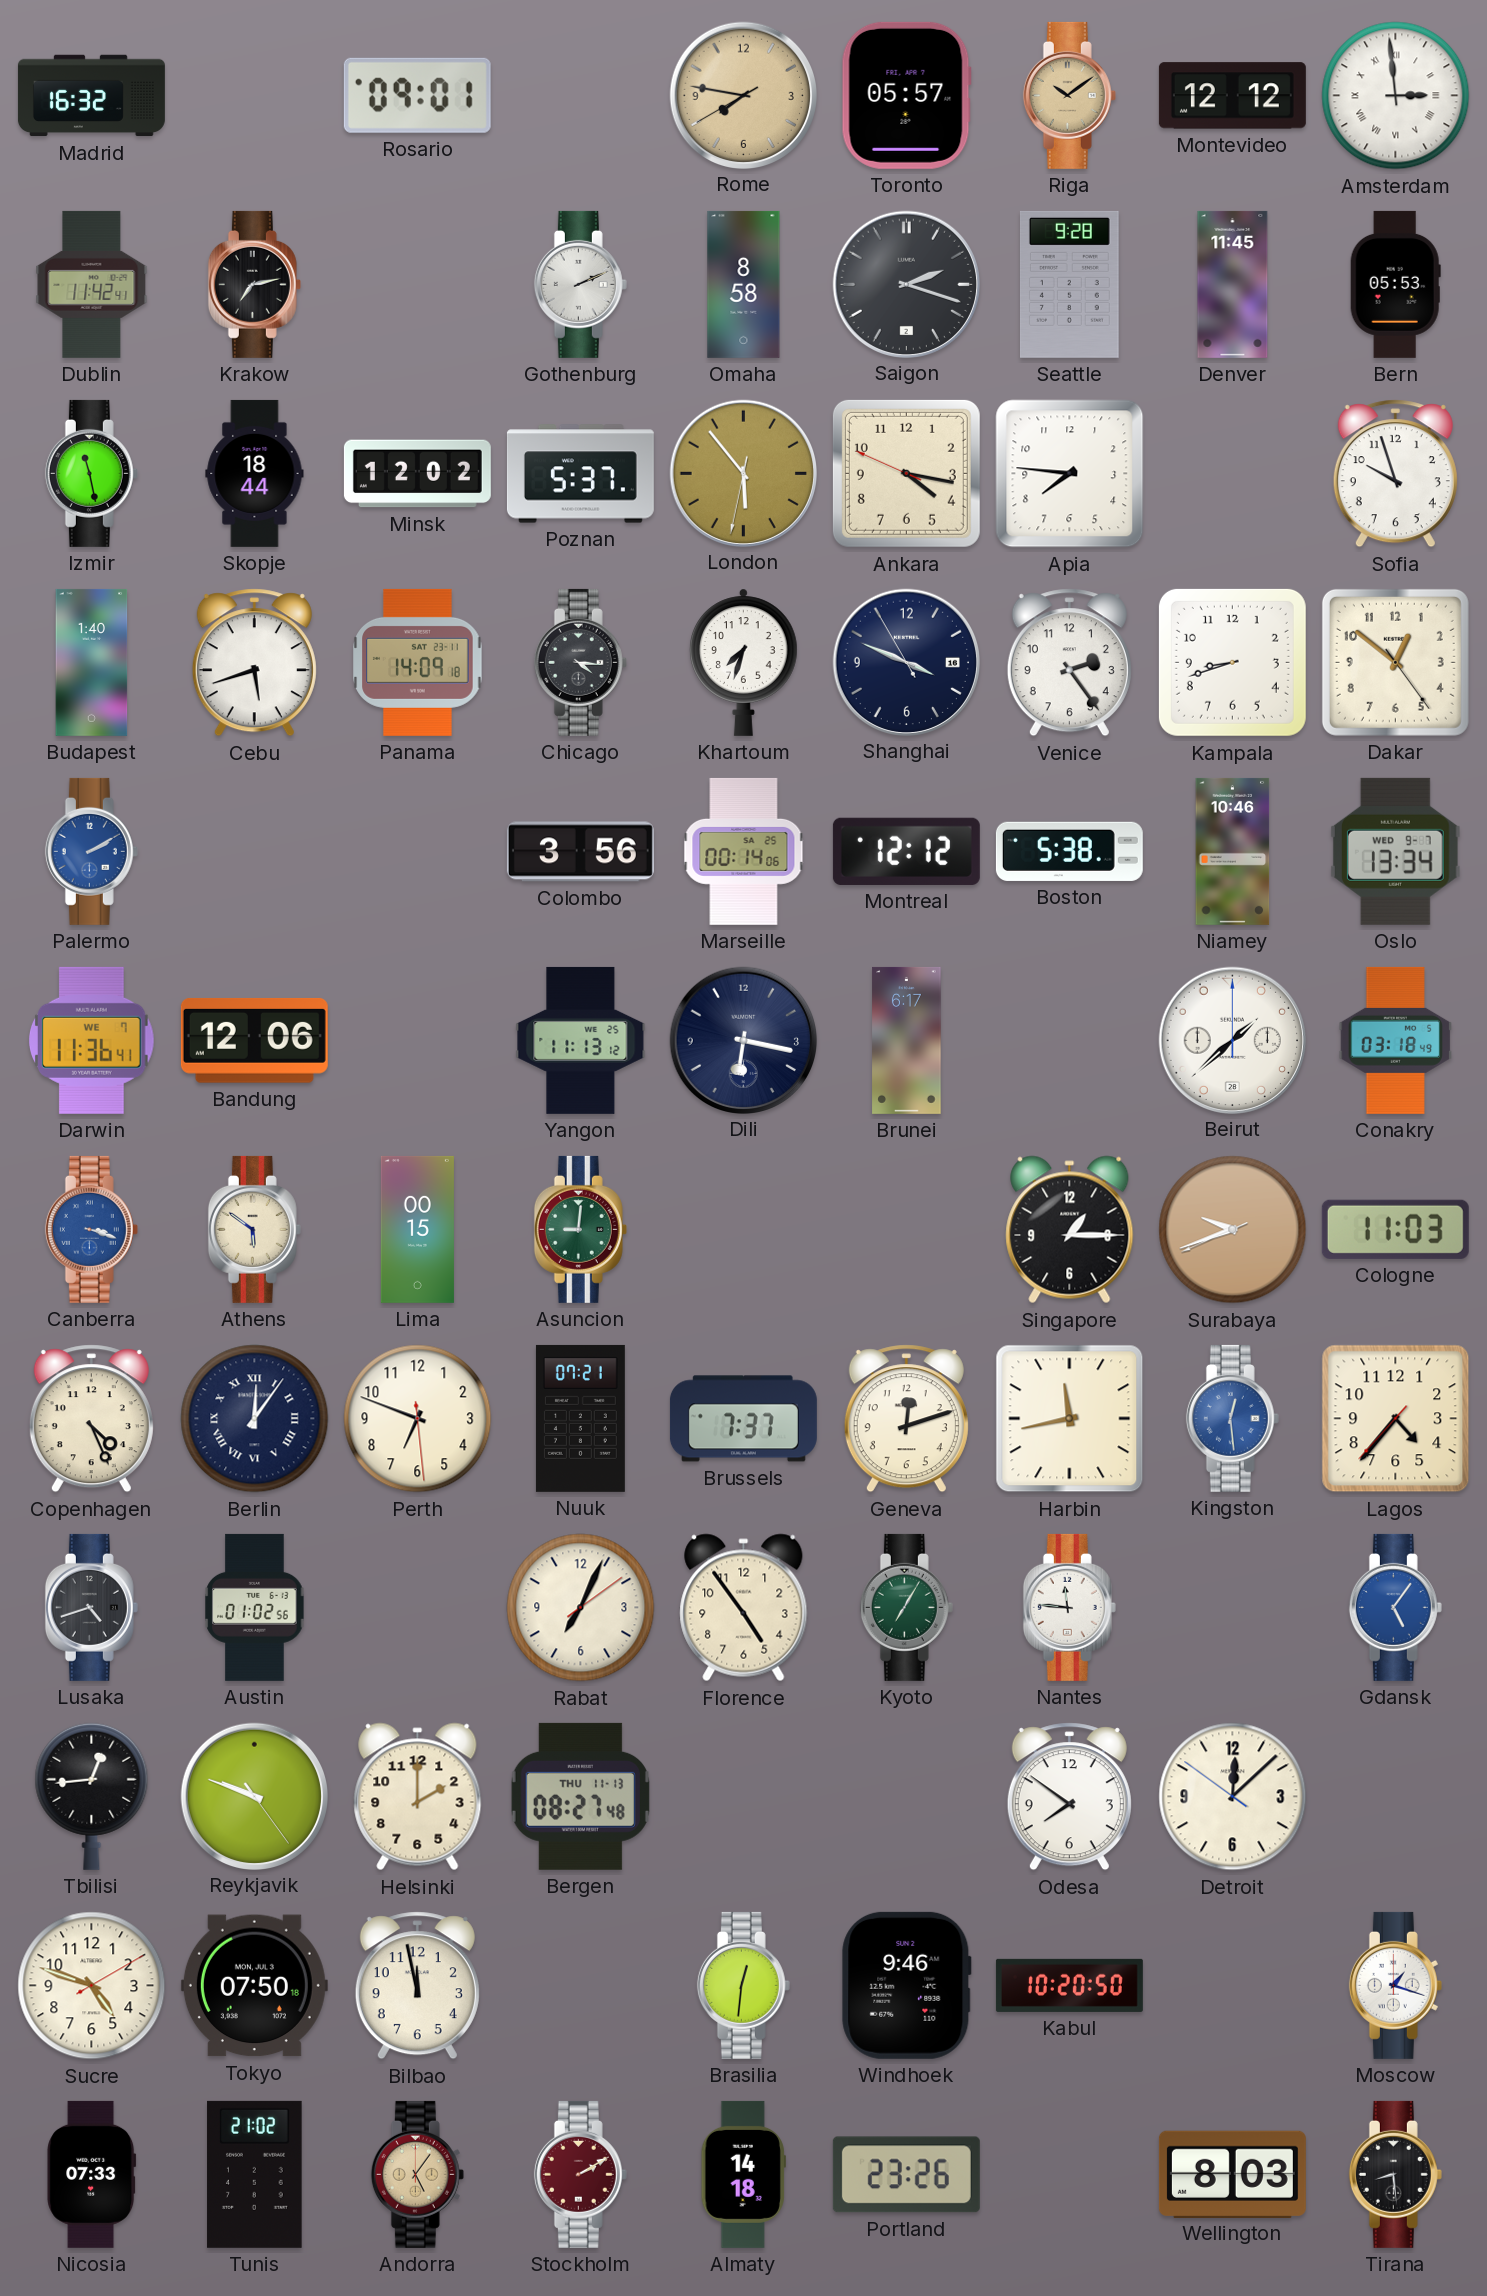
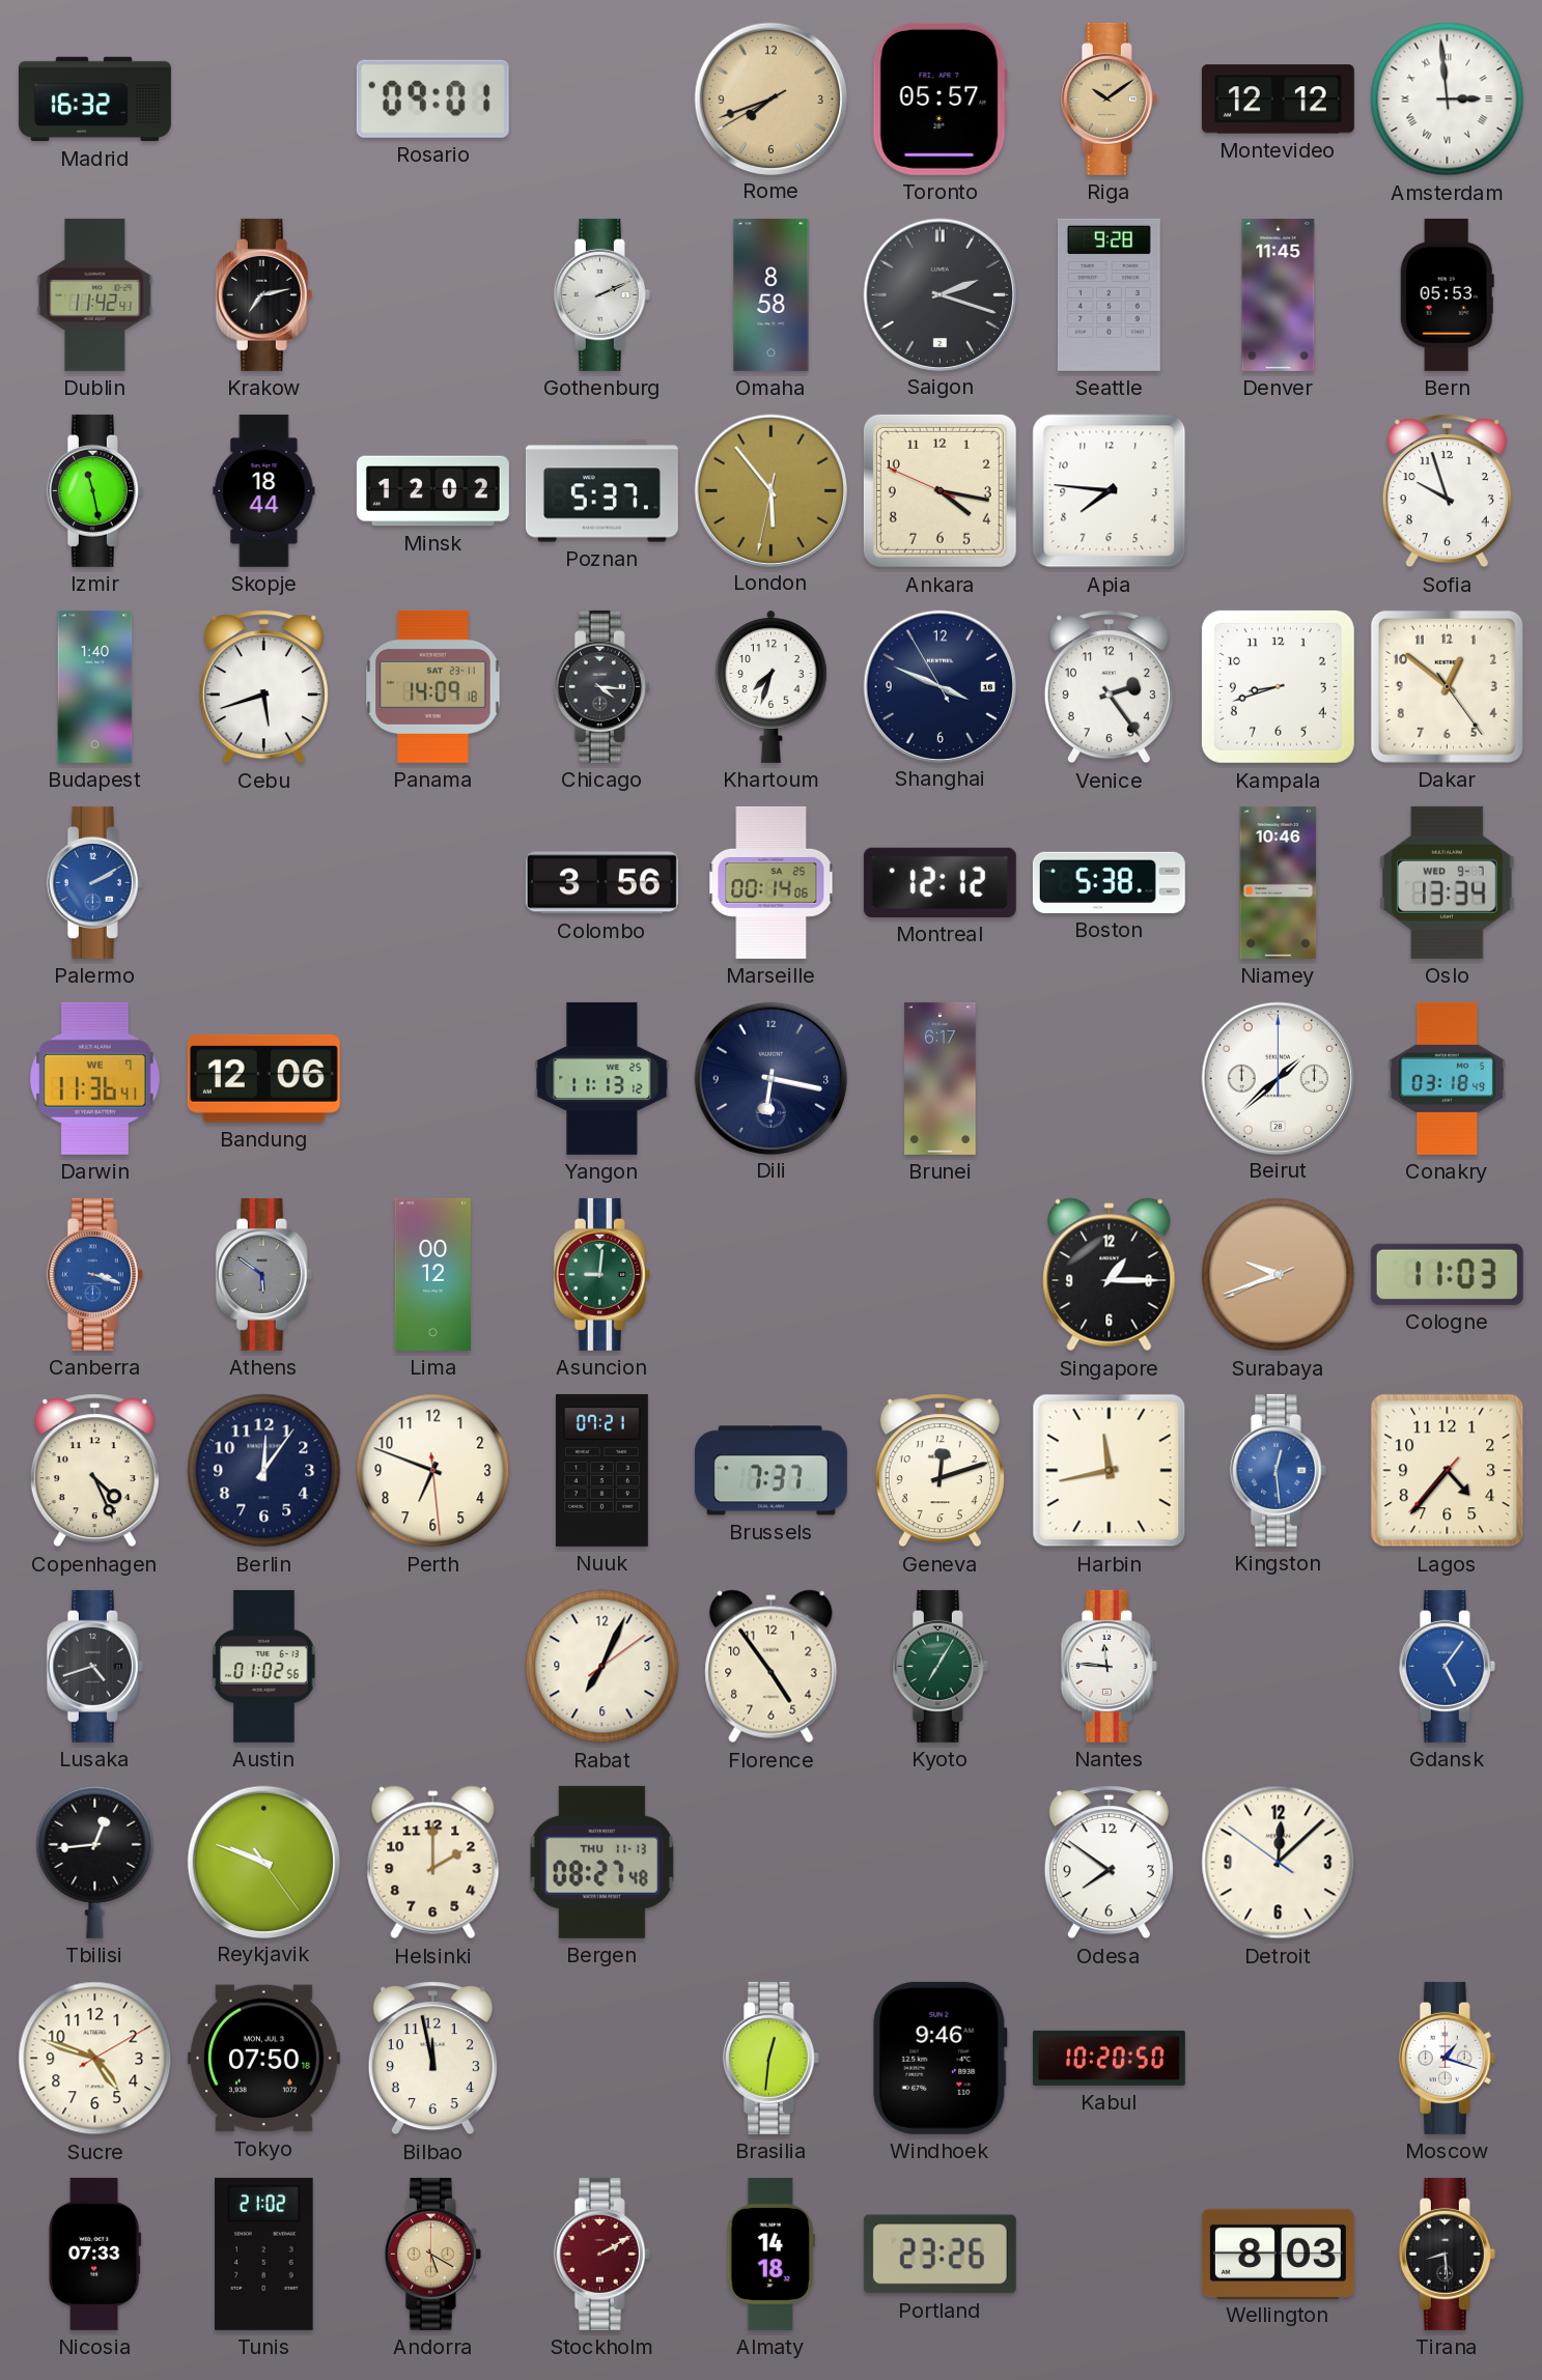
Rome: 7:46 -> 7:41 (770, 98)
Athens dial: cream -> grey (263, 1274)
Lima: 00:15 -> 00:12 (432, 1274)
Berlin numerals: Roman -> Arabic (264, 1471)
Andorra: 5:06 -> 5:20 (432, 2254)
